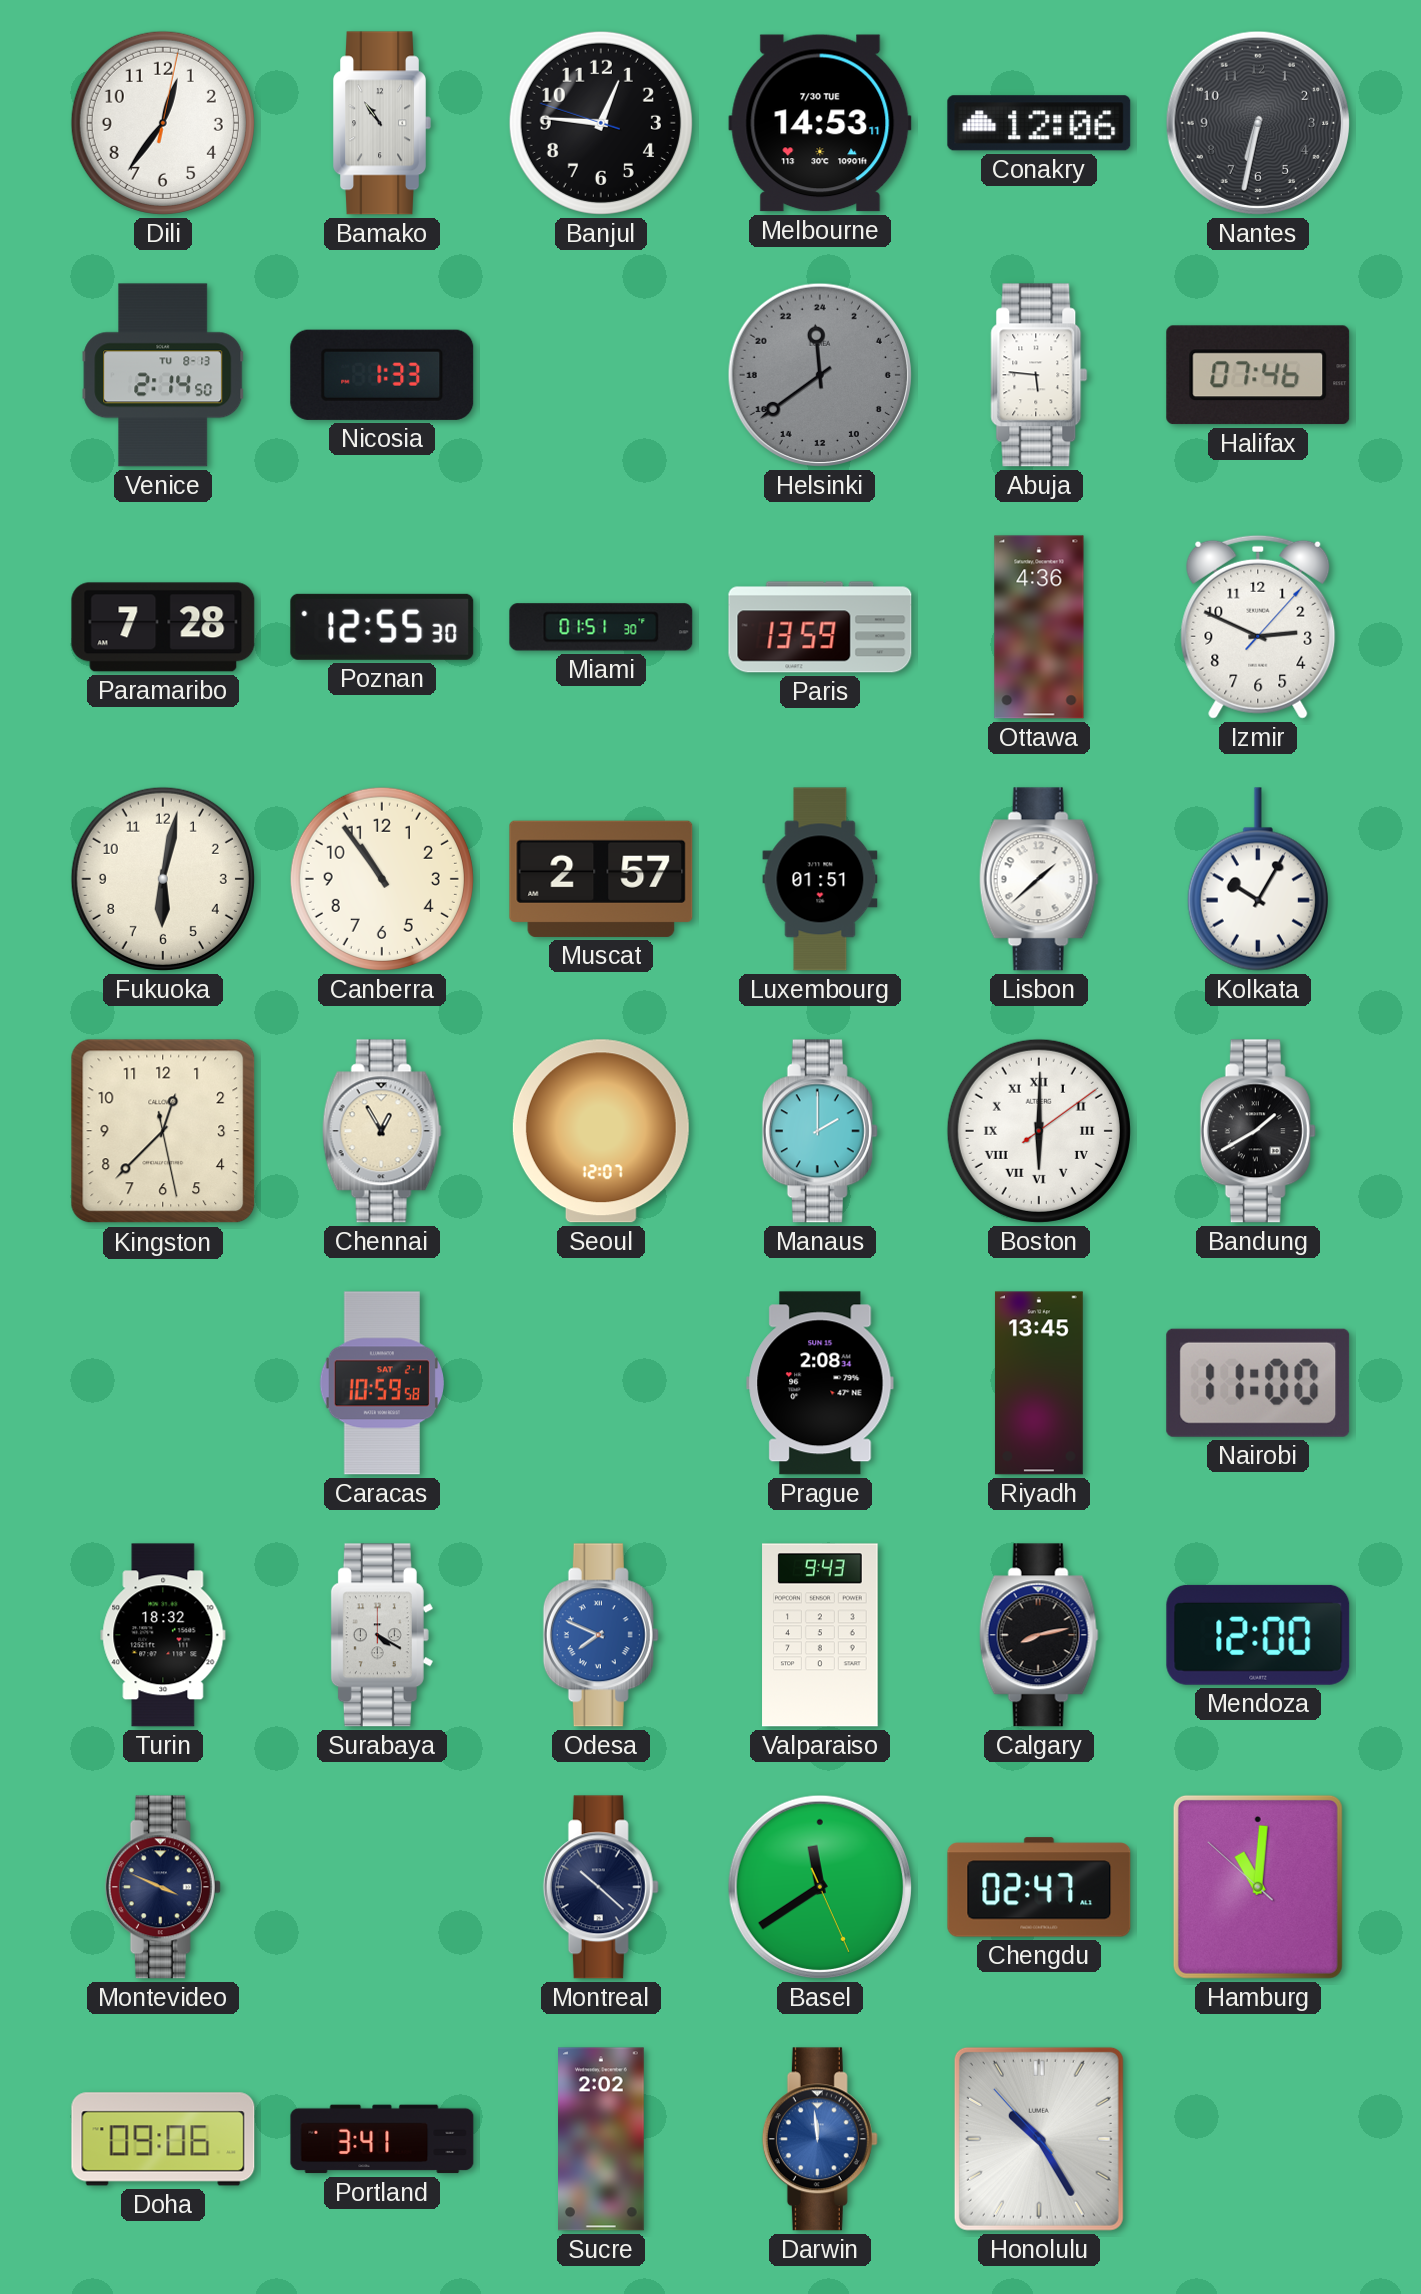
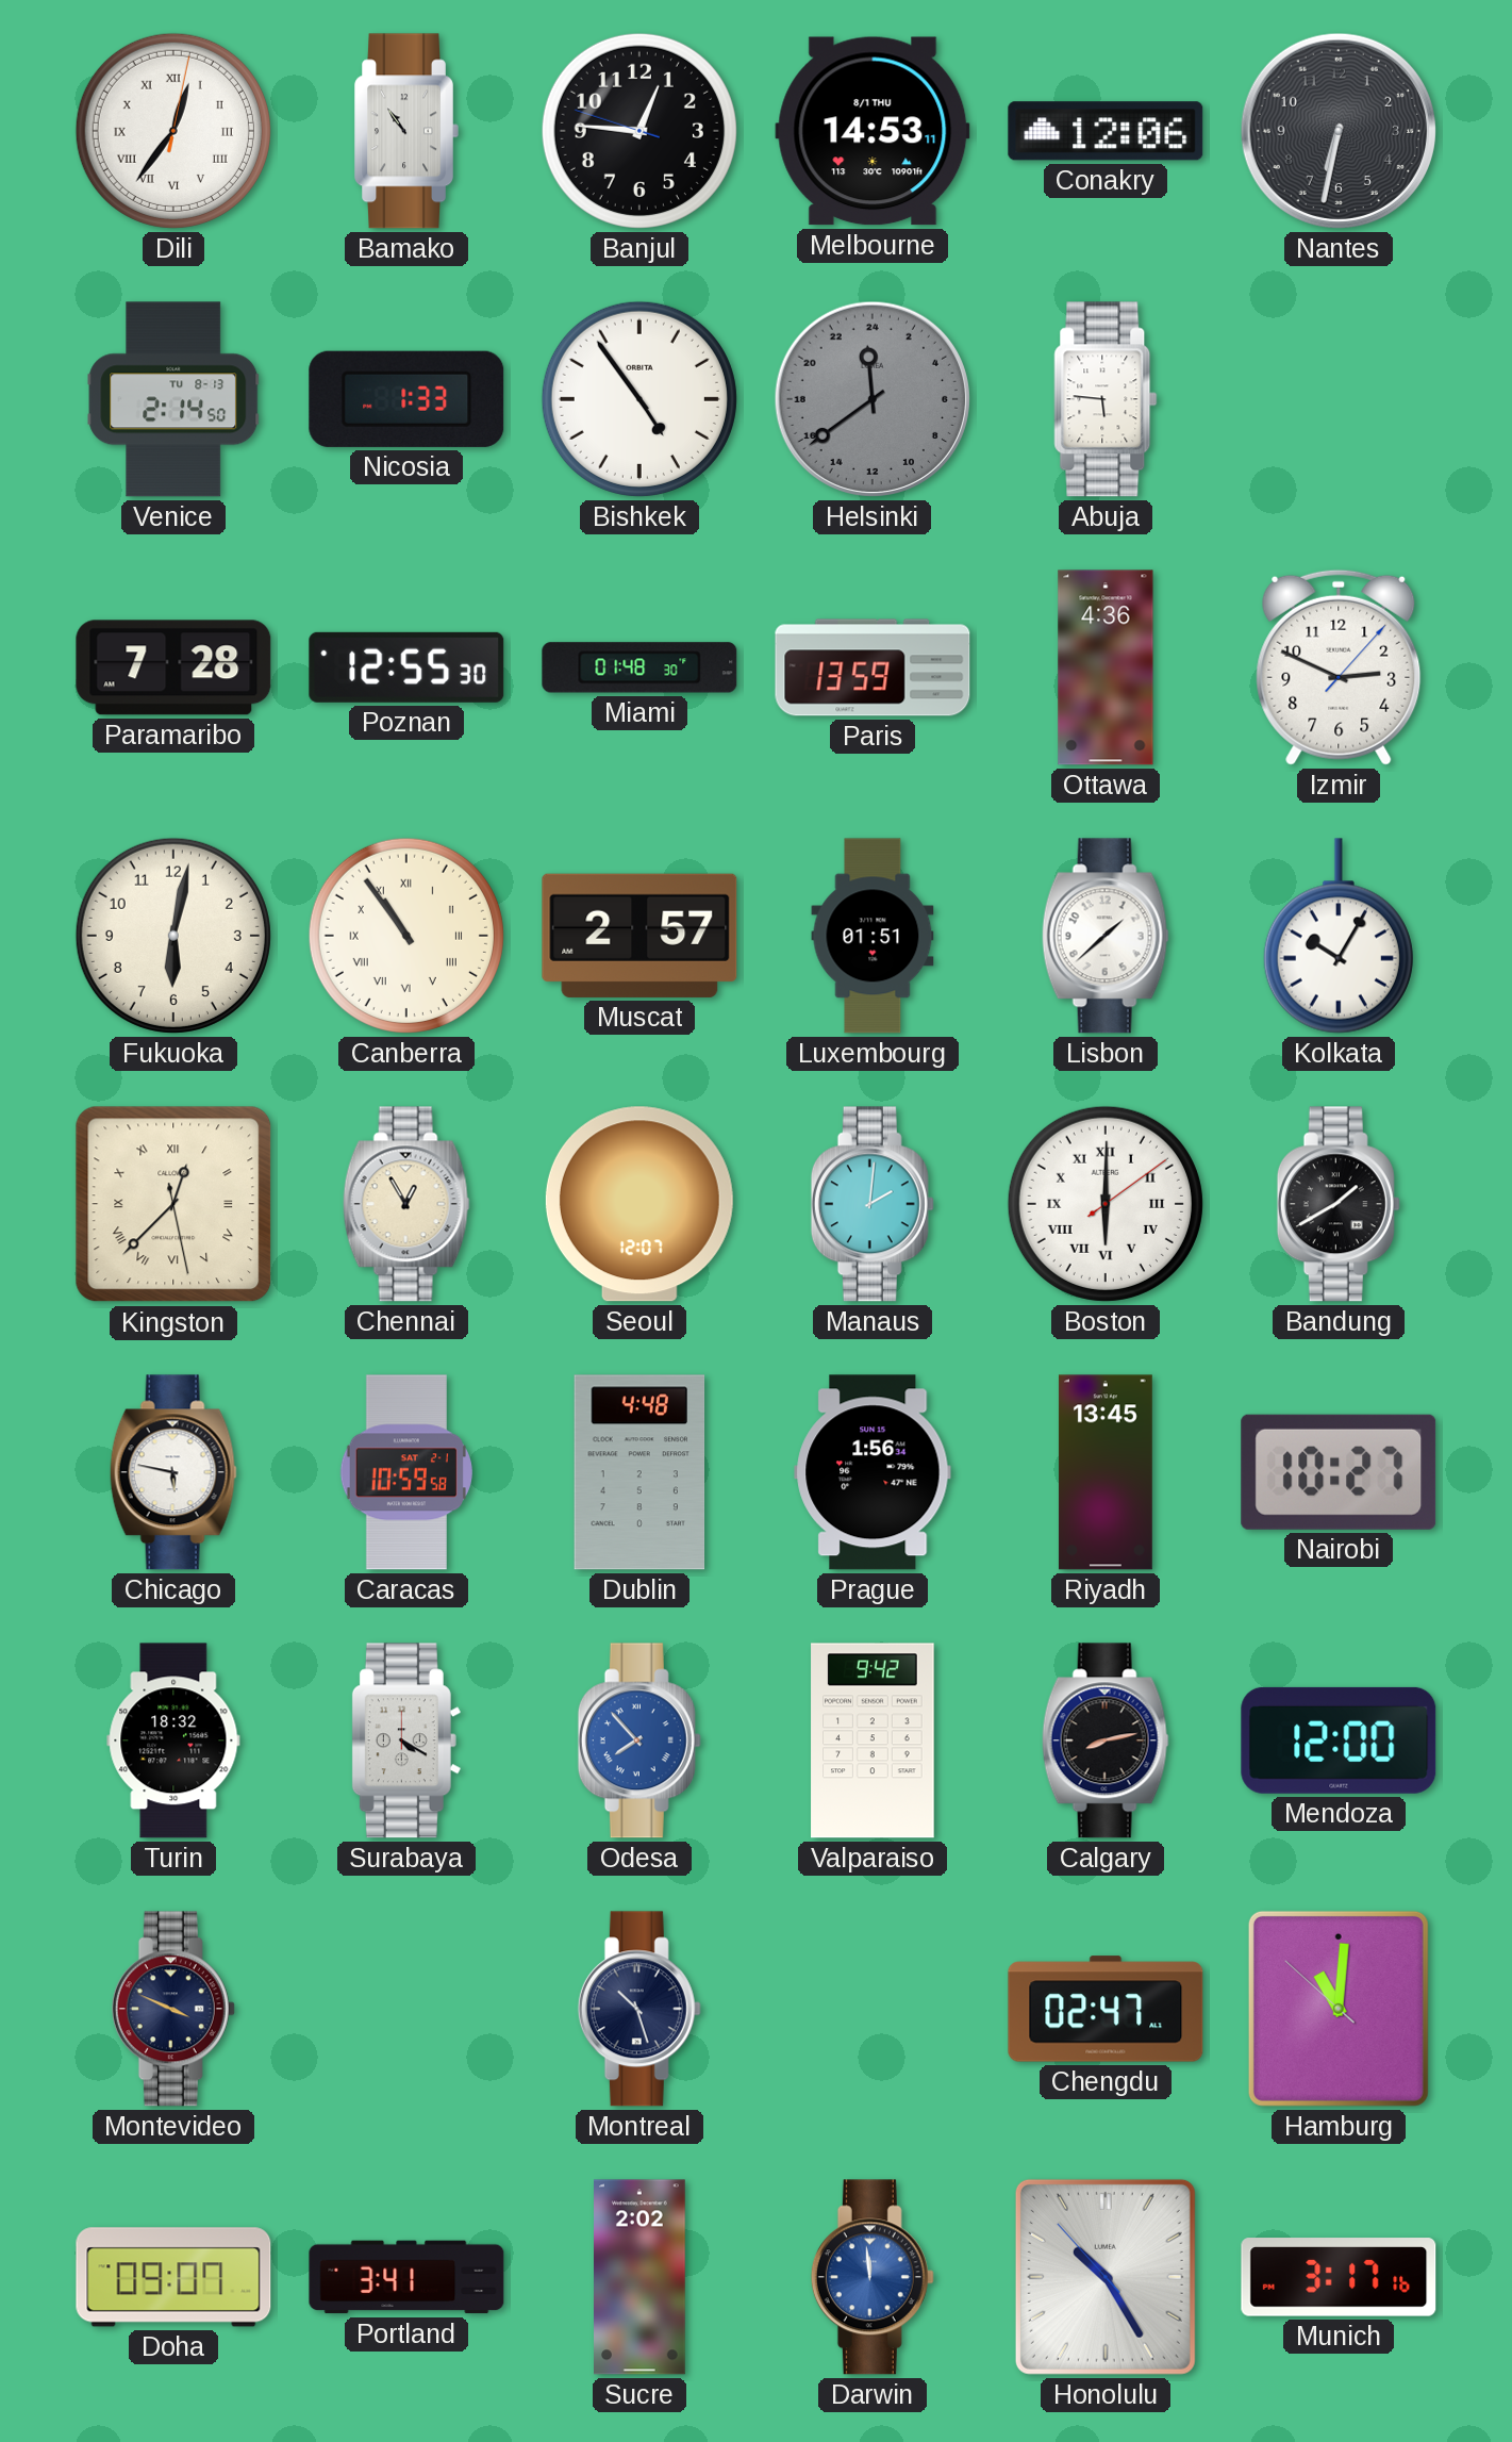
Dili numerals: Arabic -> Roman (173, 131)
Melbourne date: 7/30 TUE -> 8/1 THU (873, 131)
Bishkek: none -> 4:54 (639, 399)
Halifax: 07:46 -> none (1258, 375)
Miami: 01:51 -> 01:48 (639, 667)
Canberra numerals: Arabic -> Roman (406, 936)
Kingston numerals: Arabic -> Roman (173, 1204)
Manaus: 2:00 -> 2:01 (873, 1204)
Chicago: none -> 5:47 (173, 1472)
Dublin: none -> 4:48 (639, 1472)
Prague: 2:08 -> 1:56 (873, 1472)
Nairobi: 11:00 -> 10:27 (1339, 1472)
Odesa: 7:49 -> 7:53 (639, 1740)
Valparaiso: 9:43 -> 9:42 (873, 1740)
Montreal: 10:22 -> 10:27 (639, 2009)
Basel: 11:39 -> none (820, 1887)
Doha: 09:06 -> 09:07 (173, 2277)
Munich: none -> 3:17 (1339, 2277)
